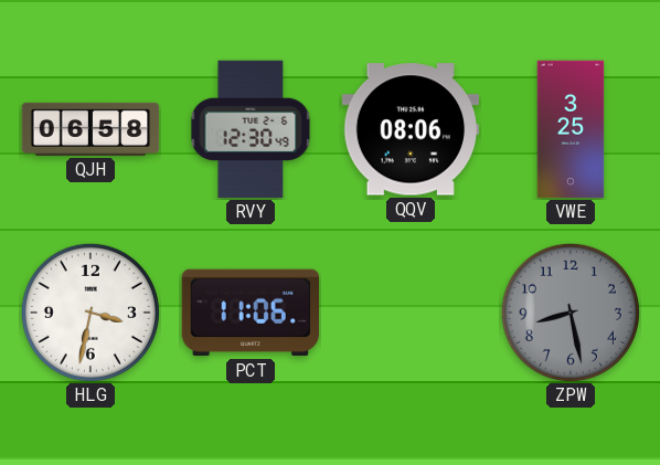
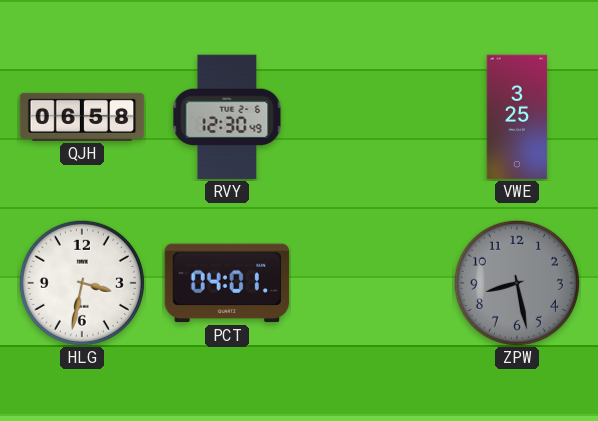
QQV: 08:06 -> none (411, 129)
PCT: 11:06 -> 04:01 (227, 283)
